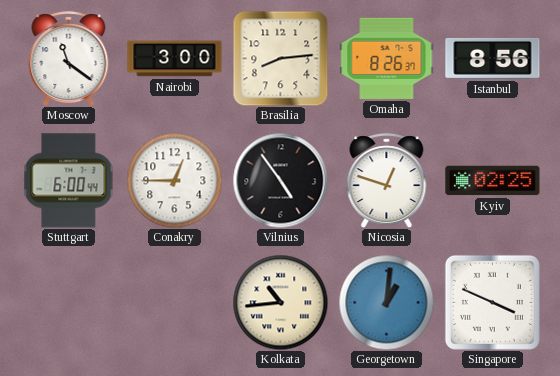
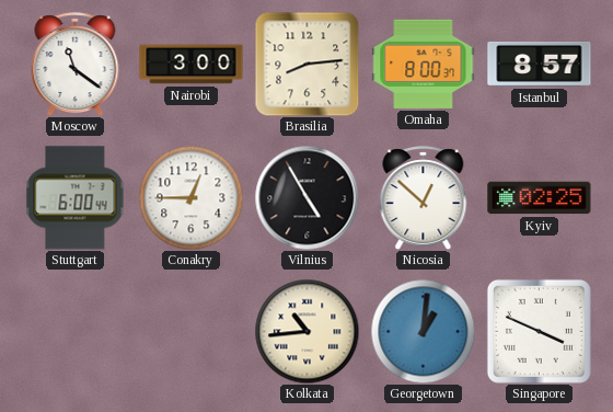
Omaha: 8:26 -> 8:00 (424, 64)
Istanbul: 8:56 -> 8:57 (540, 64)
Vilnius: 4:54 -> 4:55 (307, 197)
Nicosia: 12:48 -> 12:52 (424, 198)
